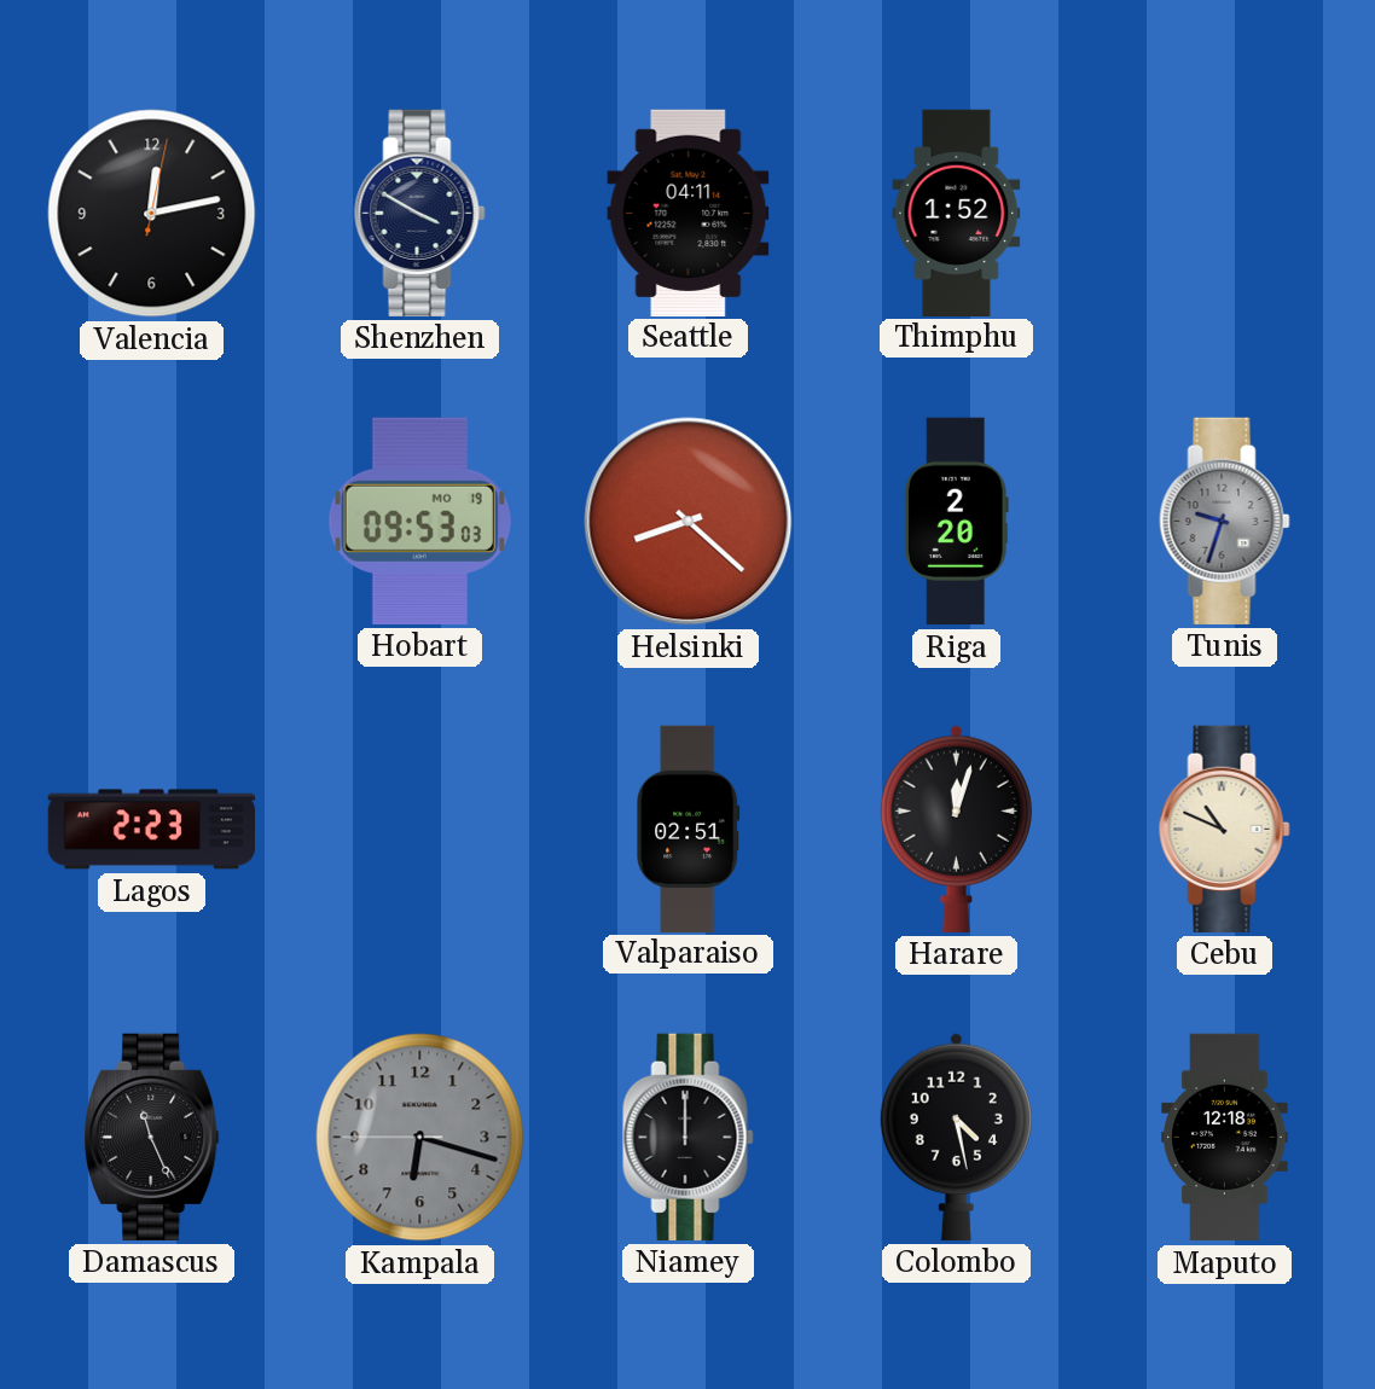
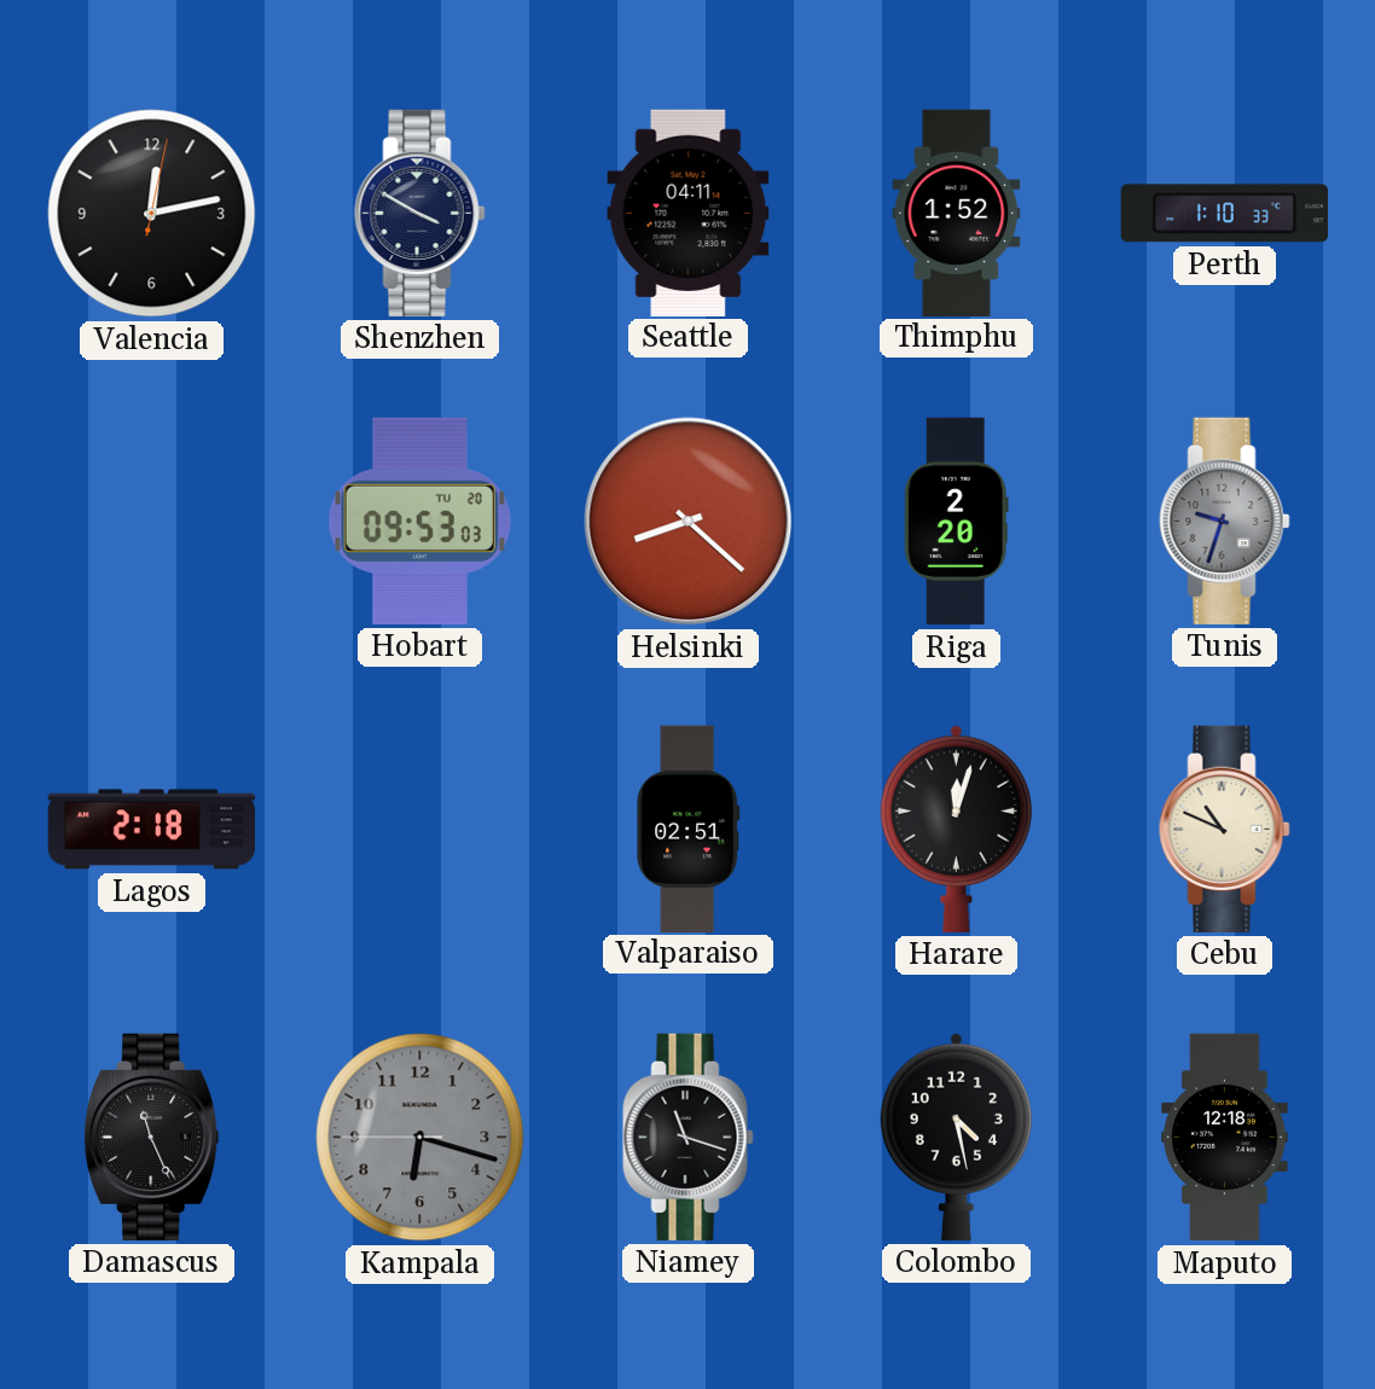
Perth: none -> 1:10 (1224, 214)
Hobart date: MO 19 -> TU 20 (419, 521)
Lagos: 2:23 -> 2:18 (152, 830)
Niamey: 12:00 -> 11:18 (689, 1137)
